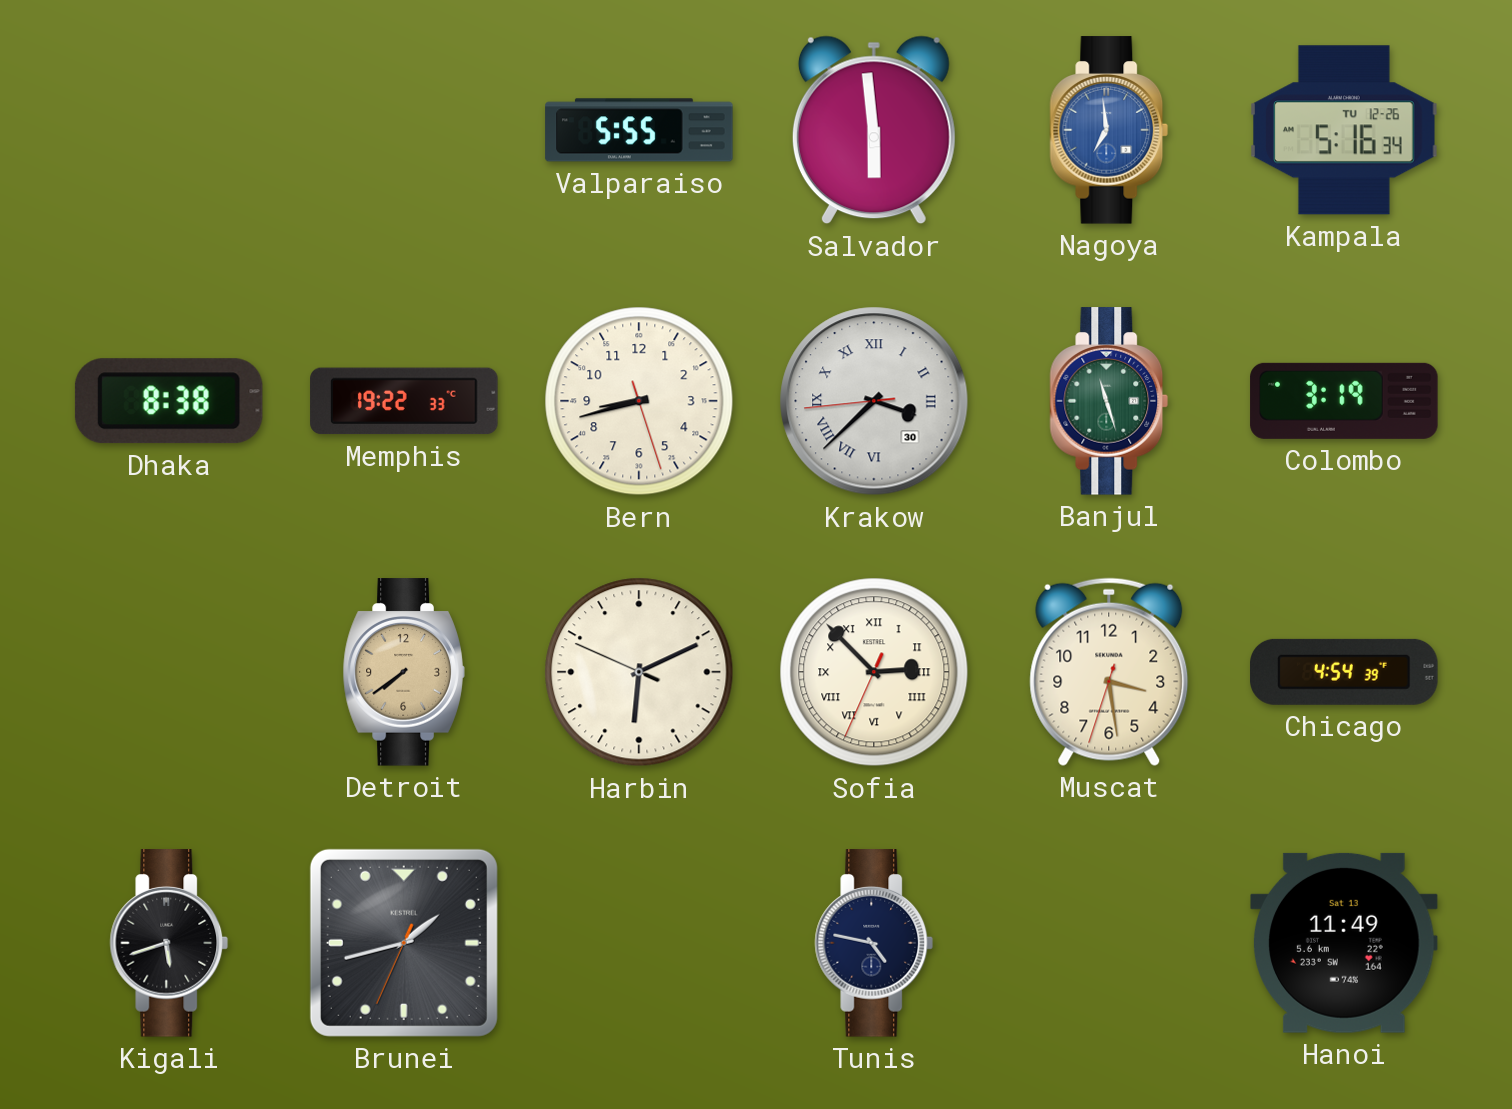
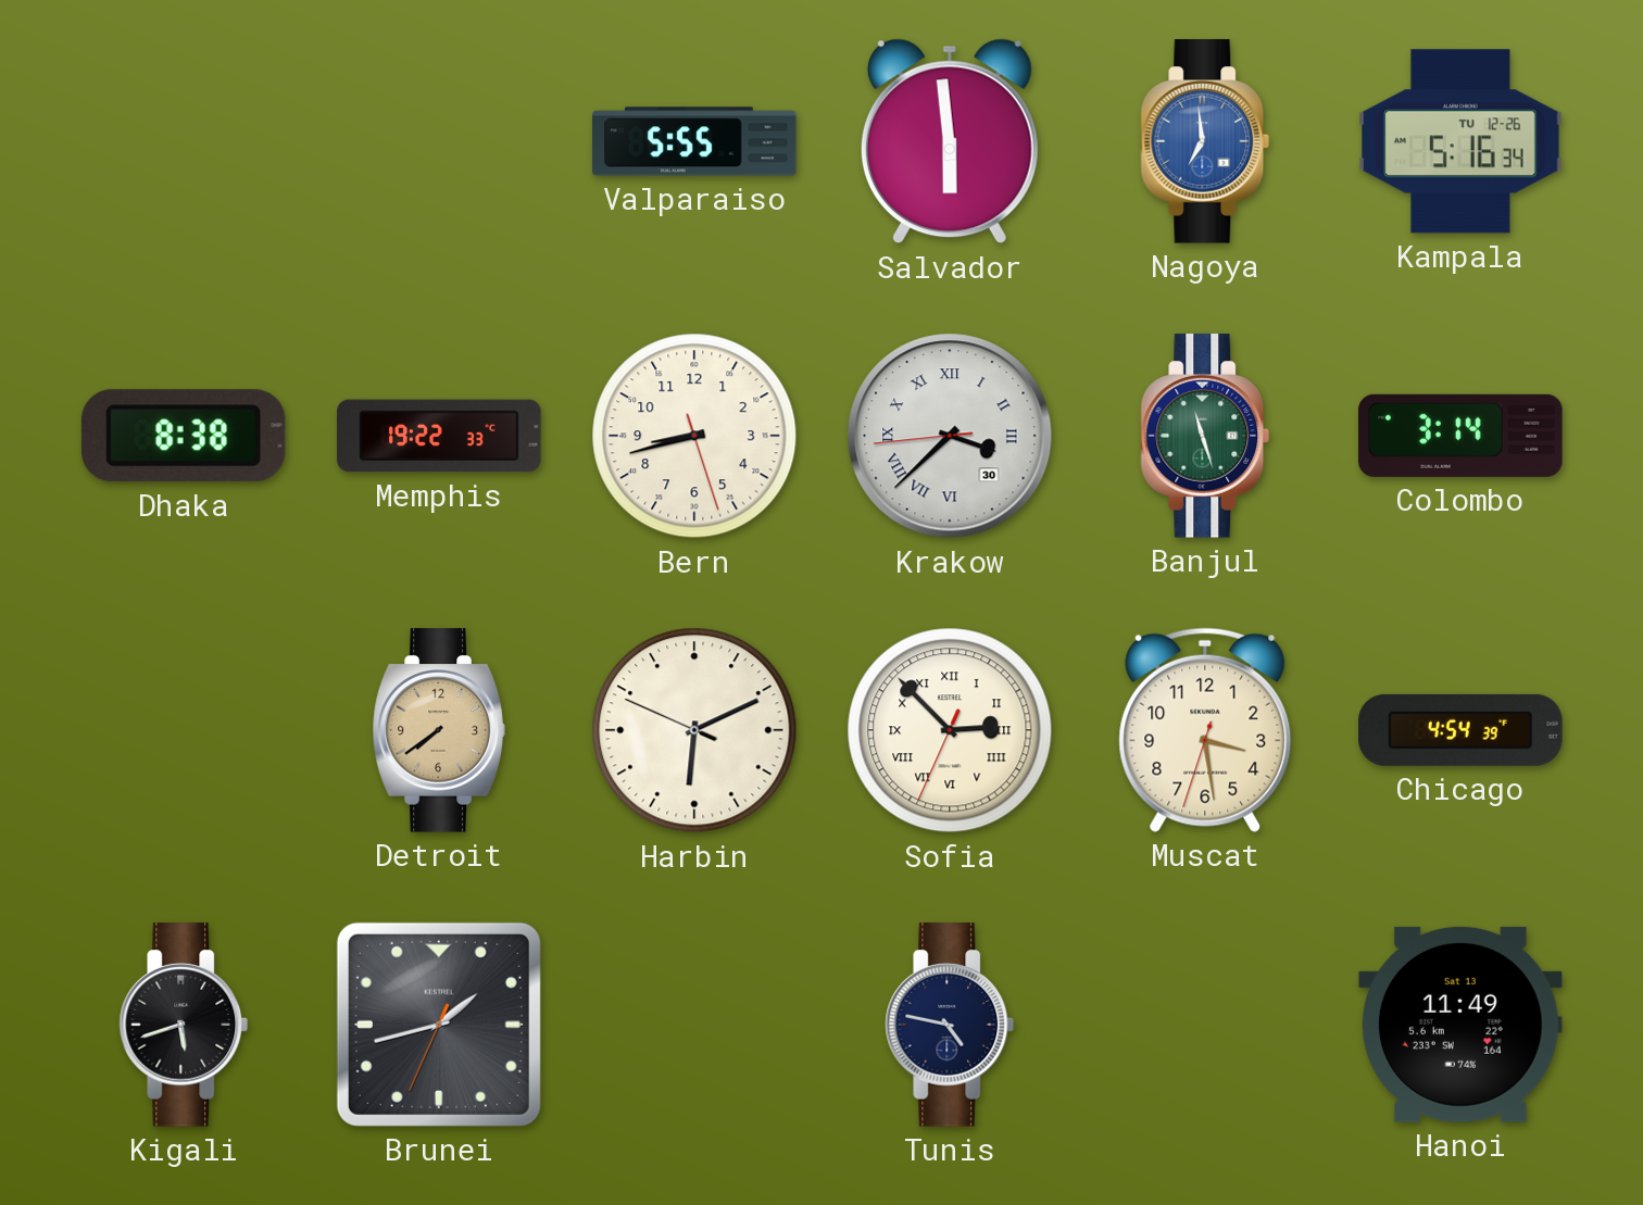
Colombo: 3:19 -> 3:14 (1460, 436)
